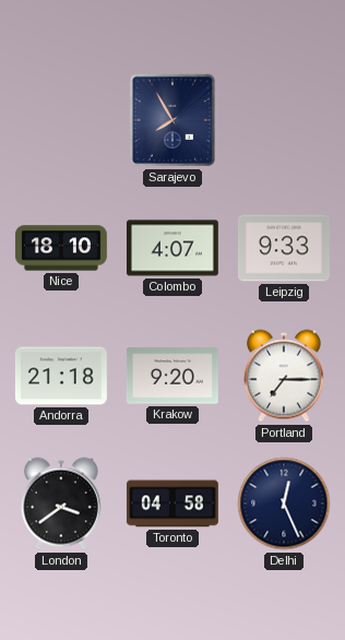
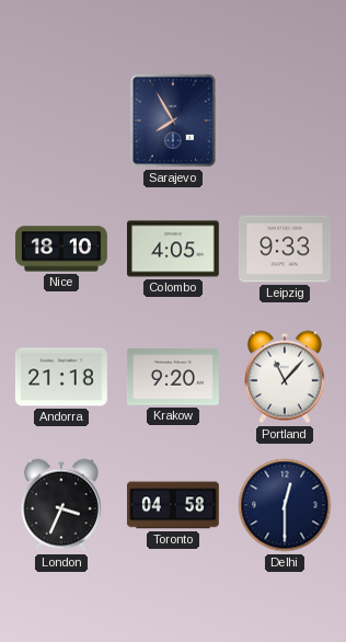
Colombo: 4:07 -> 4:05 (173, 249)
Portland: 7:15 -> 11:07 (285, 377)
London: 3:39 -> 3:34 (61, 505)
Delhi: 12:26 -> 12:30 (285, 505)
